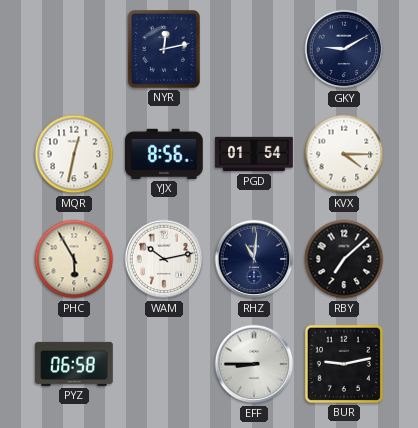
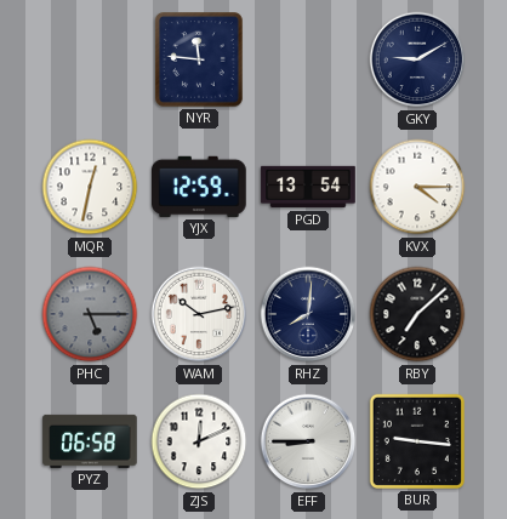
NYR: 12:13 -> 11:46 (199, 59)
YJX: 8:56 -> 12:59 (200, 187)
PGD: 01:54 -> 13:54 (308, 187)
PHC: 5:55 -> 5:15 (90, 314)
PHC dial: cream -> grey (90, 314)
RHZ: 11:01 -> 8:01 (308, 314)
ZJS: none -> 12:11 (199, 441)
BUR: 9:13 -> 9:16 (417, 441)
